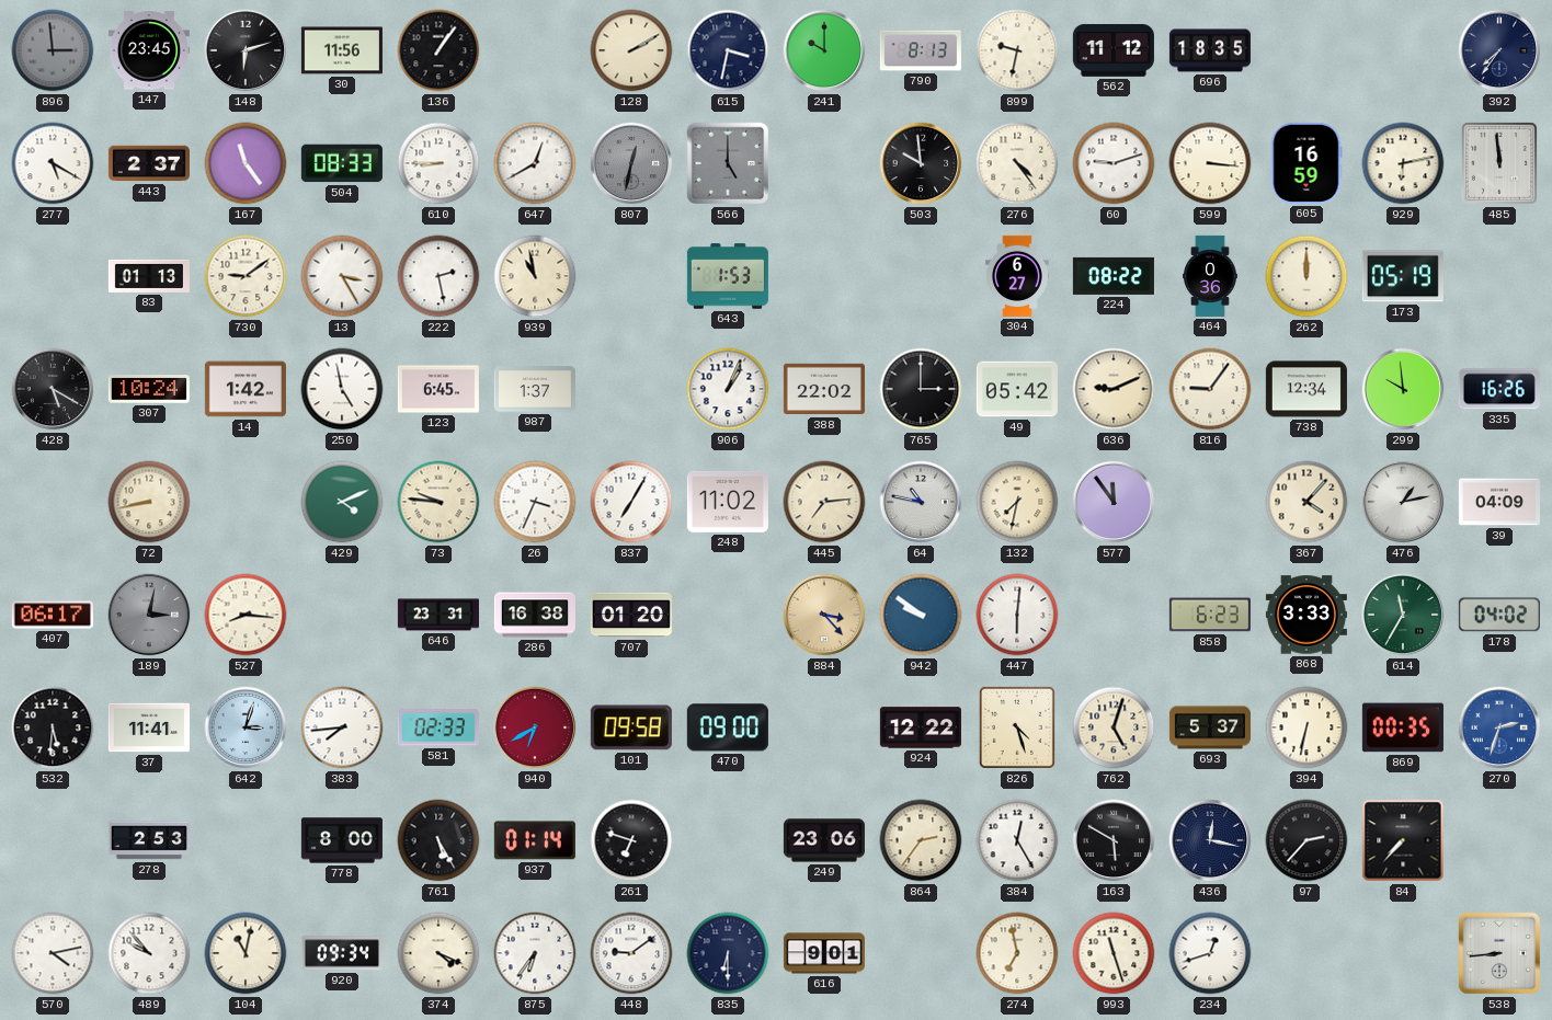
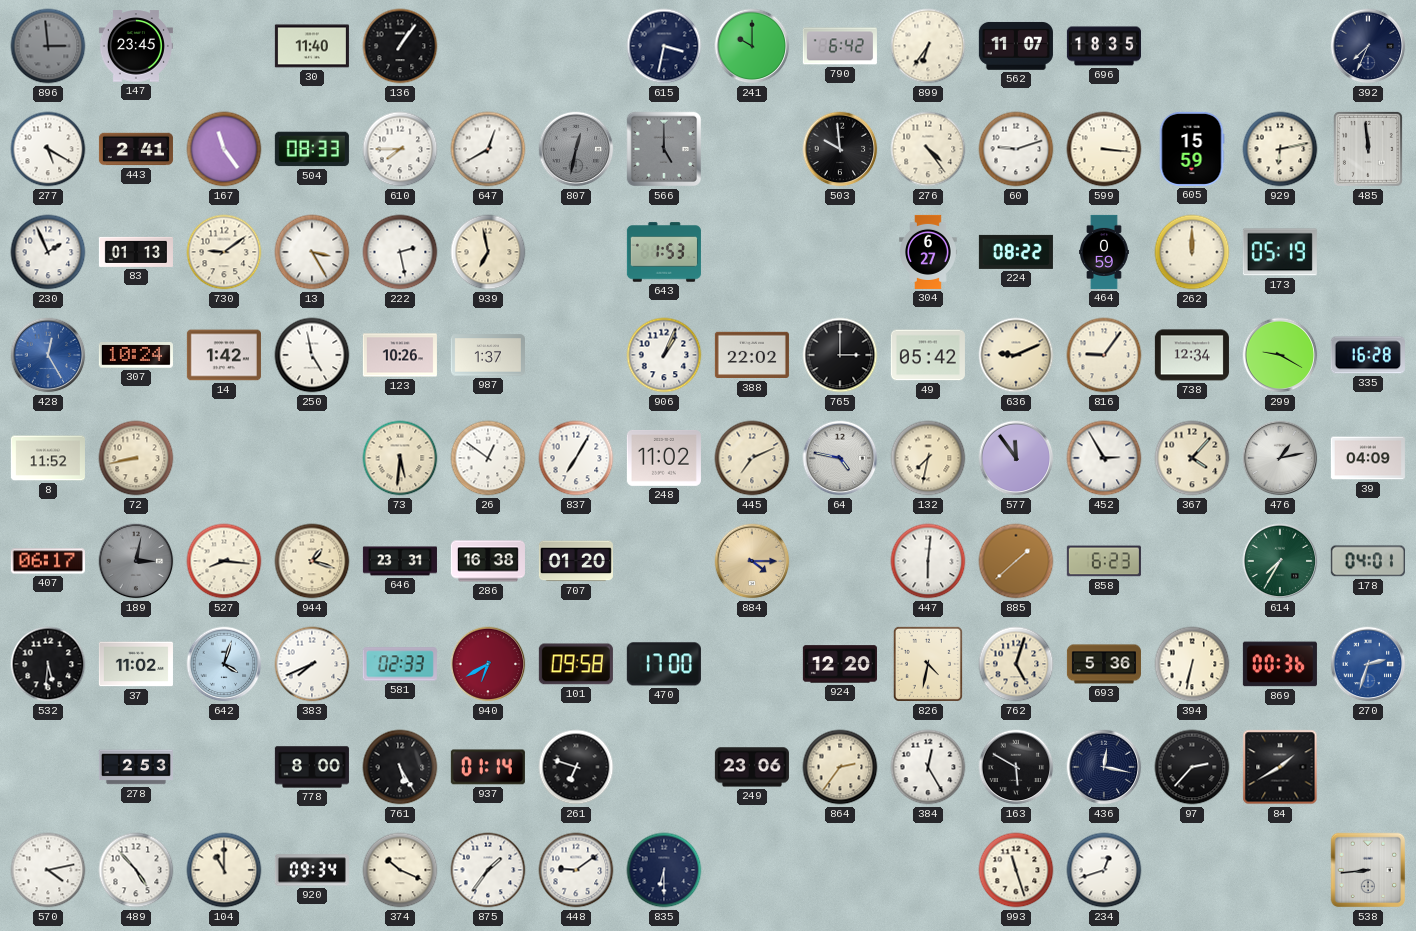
148: 6:12 -> none (246, 50)
30: 11:56 -> 11:40 (312, 46)
128: 2:10 -> none (631, 50)
790: 8:13 -> 6:42 (840, 46)
899: 9:32 -> 6:36 (928, 46)
562: 11:12 -> 11:07 (1016, 46)
392: 7:36 -> 7:34 (1368, 46)
443: 2:37 -> 2:41 (136, 149)
610: 8:45 -> 7:45 (400, 149)
605: 16:59 -> 15:59 (1192, 149)
230: none -> 1:56 (48, 252)
939: 10:58 -> 6:58 (488, 252)
464: 0:36 -> 0:59 (1105, 252)
428: 5:20 -> 12:25 (48, 355)
428 dial: black -> blue (48, 355)
123: 6:45 -> 10:26 (400, 355)
299: 9:59 -> 9:20 (1280, 355)
335: 16:26 -> 16:28 (1368, 355)
8: none -> 11:52 (48, 458)
429: 4:11 -> none (342, 502)
73: 9:46 -> 5:31 (400, 458)
26: 3:34 -> 12:51 (488, 458)
445: 7:14 -> 7:11 (752, 458)
64: 10:47 -> 4:47 (840, 458)
452: none -> 2:55 (1104, 458)
944: none -> 1:18 (312, 561)
884: 3:23 -> 4:15 (752, 561)
942: 9:51 -> none (921, 615)
885: none -> 1:38 (1016, 561)
868: 3:33 -> none (1306, 615)
614: 11:35 -> 7:35 (1280, 561)
178: 04:02 -> 04:01 (1368, 561)
37: 11:41 -> 11:02 (136, 664)
642: 3:03 -> 4:03 (224, 664)
383: 7:44 -> 7:41 (312, 664)
470: 09:00 -> 17:00 (664, 664)
924: 12:22 -> 12:20 (840, 664)
826: 4:27 -> 4:32 (928, 664)
693: 5:37 -> 5:36 (1104, 664)
869: 00:35 -> 00:36 (1280, 664)
84: 7:37 -> 1:40 (1280, 767)
489: 9:53 -> 4:53 (136, 870)
104: 11:02 -> 11:00 (224, 870)
374: 4:19 -> 10:19 (400, 870)
875: 6:36 -> 1:36 (488, 870)
616: 9:01 -> none (824, 953)
274: 6:58 -> none (1017, 953)
